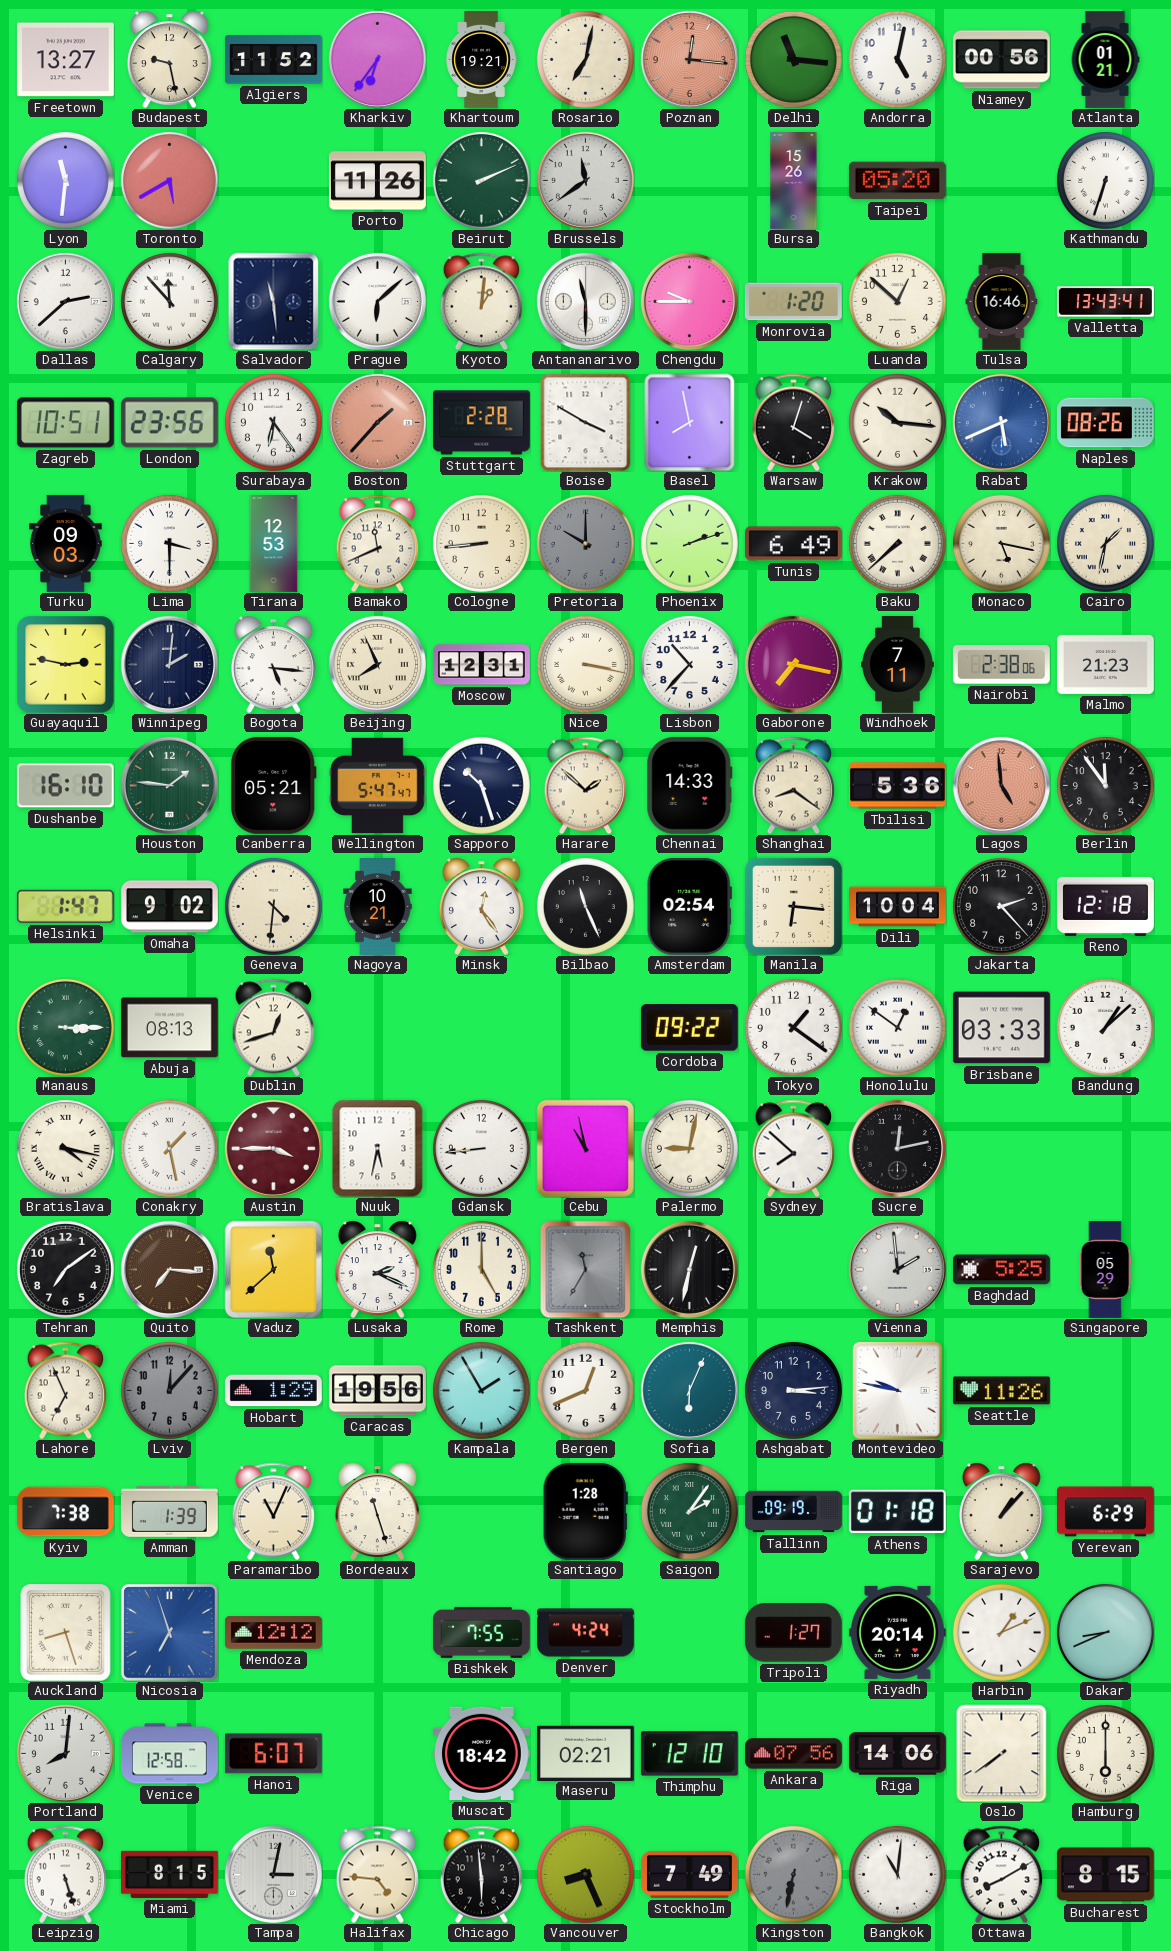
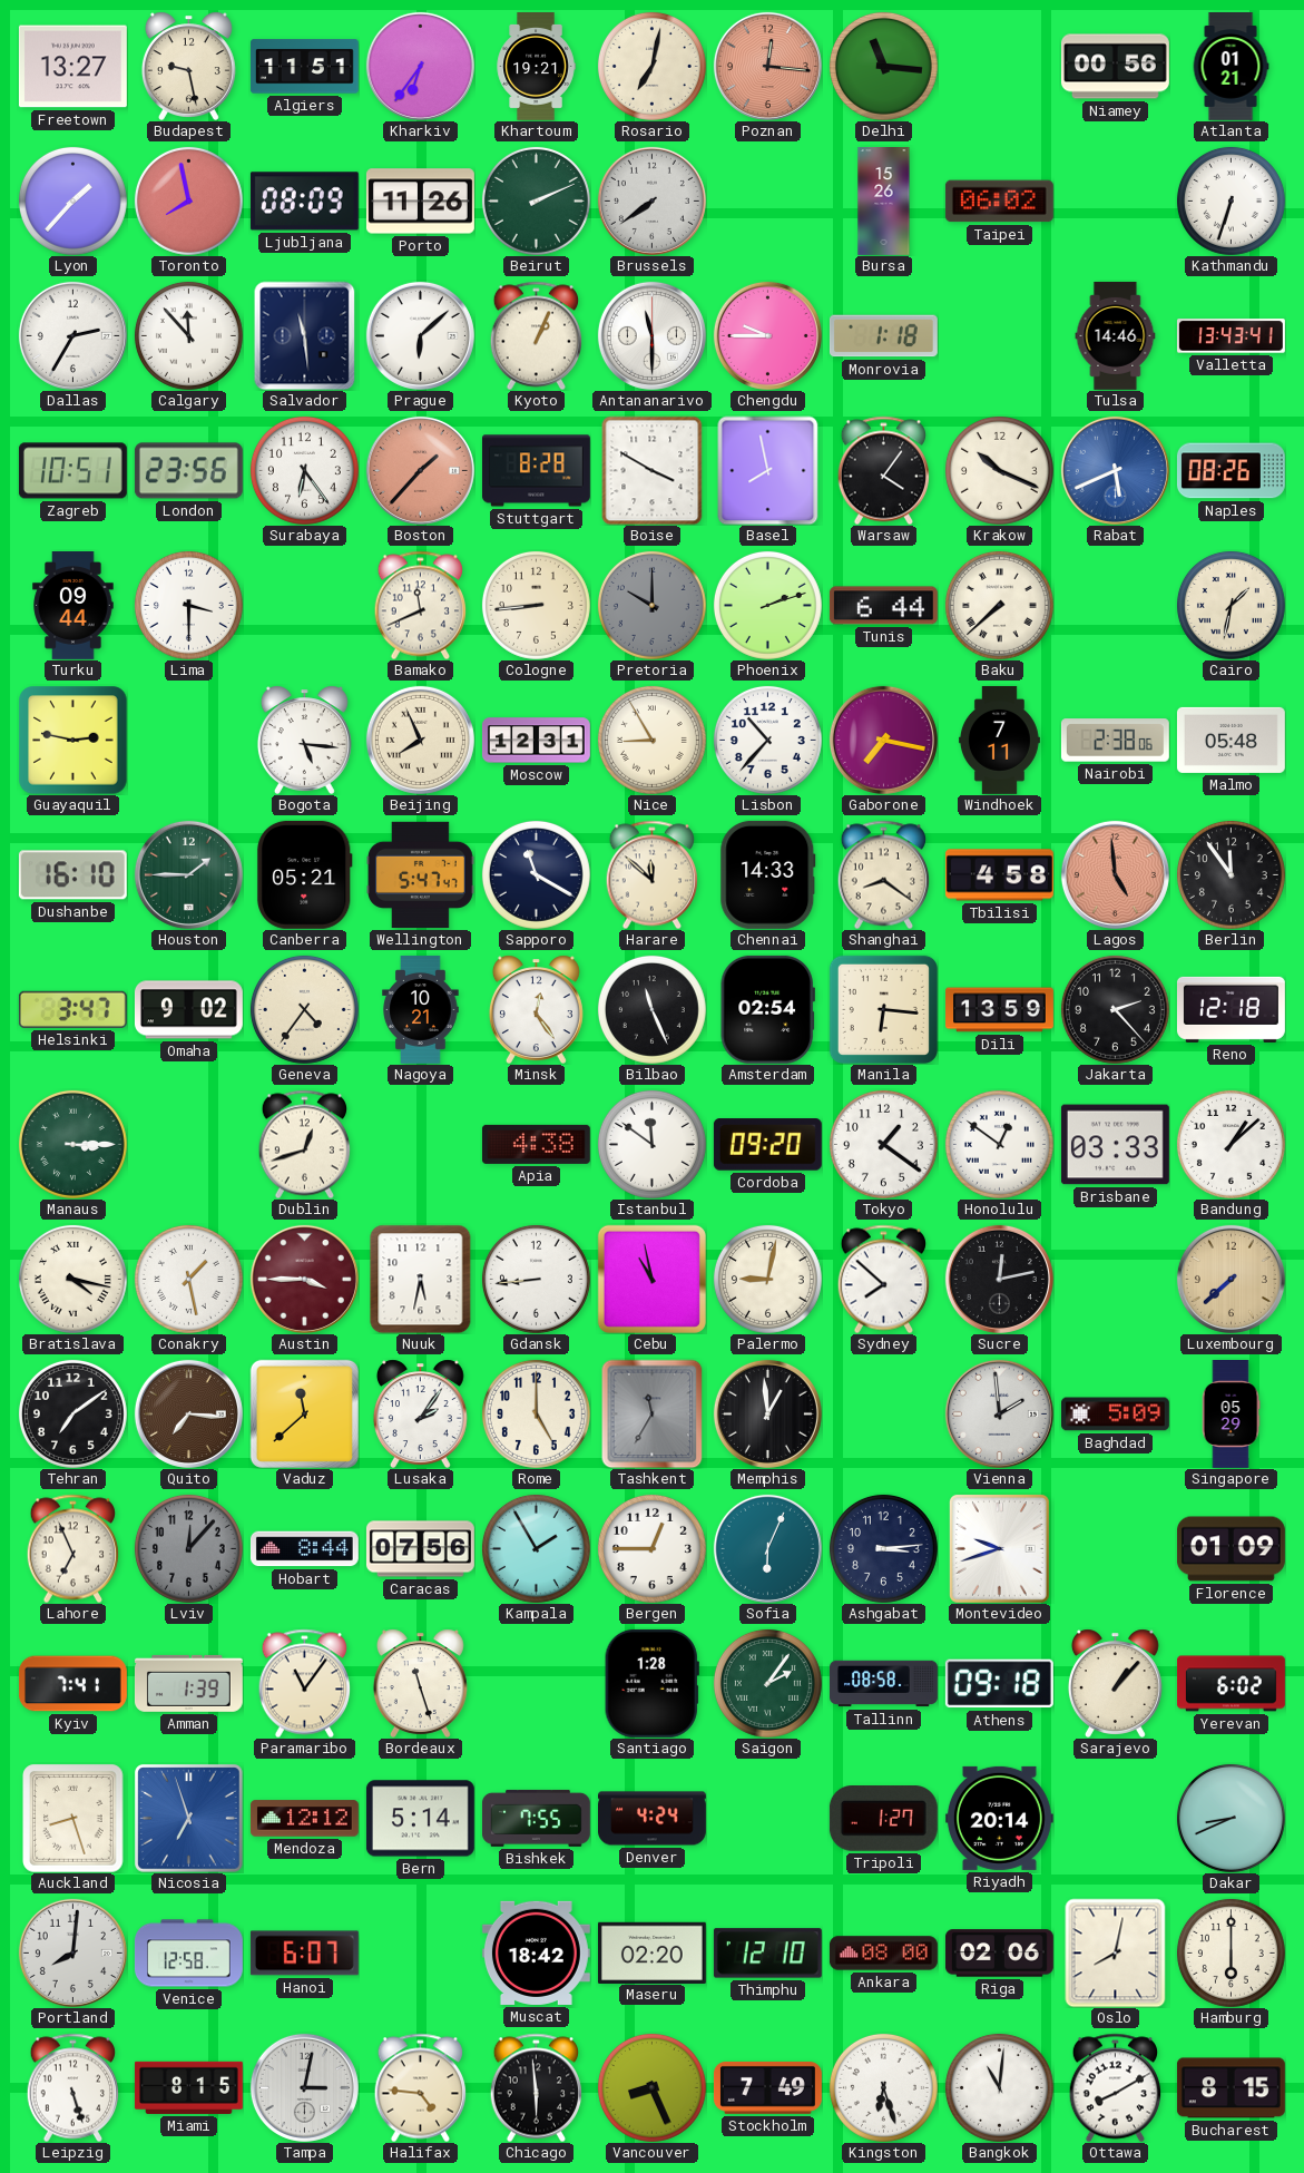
Algiers: 11:52 -> 11:51 (304, 67)
Andorra: 5:02 -> none (897, 59)
Lyon: 11:31 -> 1:37 (72, 200)
Toronto: 5:40 -> 7:58 (188, 200)
Ljubljana: none -> 08:09 (304, 202)
Brussels: 11:39 -> 7:39 (651, 200)
Taipei: 05:20 -> 06:02 (999, 202)
Dallas: 2:38 -> 2:35 (72, 335)
Kyoto: 1:01 -> 1:04 (536, 335)
Monrovia: 1:20 -> 1:18 (883, 336)
Luanda: 12:52 -> none (897, 301)
Tulsa: 16:46 -> 14:46 (1116, 335)
Stuttgart: 2:28 -> 8:28 (536, 471)
Warsaw: 4:03 -> 4:06 (883, 470)
Krakow: 10:16 -> 10:19 (999, 470)
Turku: 09:03 -> 09:44 (73, 606)
Tirana: 12:53 -> none (274, 544)
Tunis: 6:49 -> 6:44 (883, 606)
Monaco: 5:17 -> none (1001, 543)
Winnipeg: 2:01 -> none (169, 664)
Nice: 3:17 -> 8:55 (651, 740)
Malmo: 21:23 -> 05:48 (1231, 740)
Houston: 1:46 -> 1:45 (188, 874)
Sapporo: 10:27 -> 11:20 (536, 874)
Harare: 1:52 -> 11:52 (651, 874)
Tbilisi: 5:36 -> 4:58 (999, 875)
Helsinki: 1:47 -> 3:47 (72, 1009)
Geneva: 4:31 -> 4:36 (304, 1009)
Dili: 10:04 -> 13:59 (1000, 1010)
Abuja: 08:13 -> none (169, 1028)
Apia: none -> 4:38 (536, 1144)
Istanbul: none -> 11:51 (651, 1144)
Cordoba: 09:22 -> 09:20 (767, 1145)
Luxembourg: none -> 7:38 (1231, 1279)
Lusaka: 2:19 -> 2:06 (420, 1413)
Memphis: 12:32 -> 12:59 (767, 1413)
Baghdad: 5:25 -> 5:09 (1115, 1415)
Hobart: 1:29 -> 8:44 (304, 1549)
Caracas: 19:56 -> 07:56 (420, 1549)
Bergen: 12:41 -> 12:45 (651, 1548)
Montevideo: 9:47 -> 9:42 (999, 1548)
Seattle: 11:26 -> none (1001, 1391)
Florence: none -> 01:09 (1231, 1549)
Kyiv: 7:38 -> 7:41 (72, 1684)
Paramaribo: 11:04 -> 11:06 (304, 1683)
Tallinn: 09:19 -> 08:58 (884, 1684)
Athens: 01:18 -> 09:18 (999, 1684)
Yerevan: 6:29 -> 6:02 (1231, 1684)
Bern: none -> 5:14 (420, 1819)
Harbin: 1:11 -> none (1001, 1632)
Maseru: 02:21 -> 02:20 (651, 1952)
Ankara: 07:56 -> 08:00 (883, 1954)
Riga: 14:06 -> 02:06 (999, 1954)
Oslo: 7:39 -> 8:02 (1116, 1952)
Kingston: 6:32 -> 6:27 (883, 2087)
Kingston dial: grey -> white (883, 2087)
